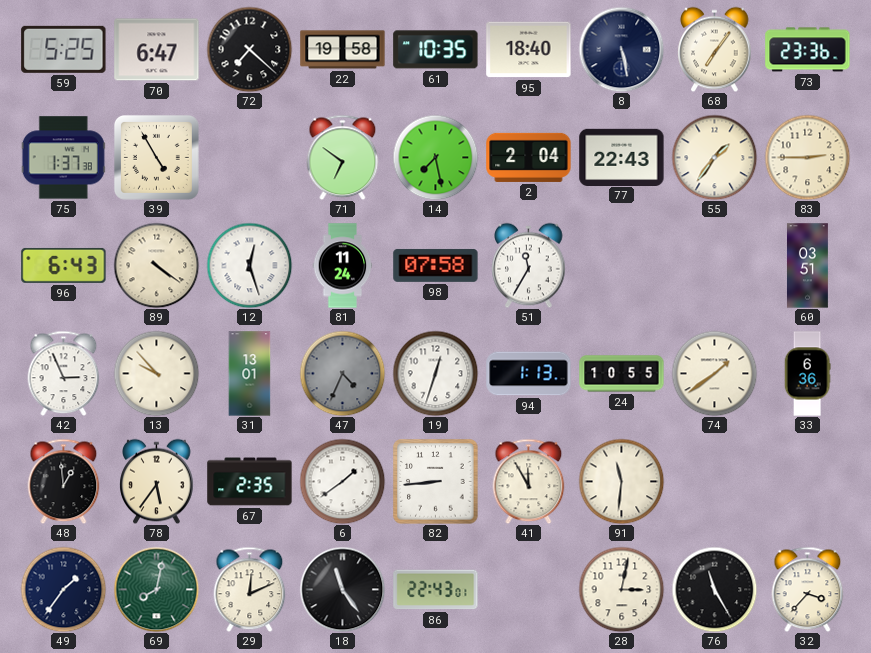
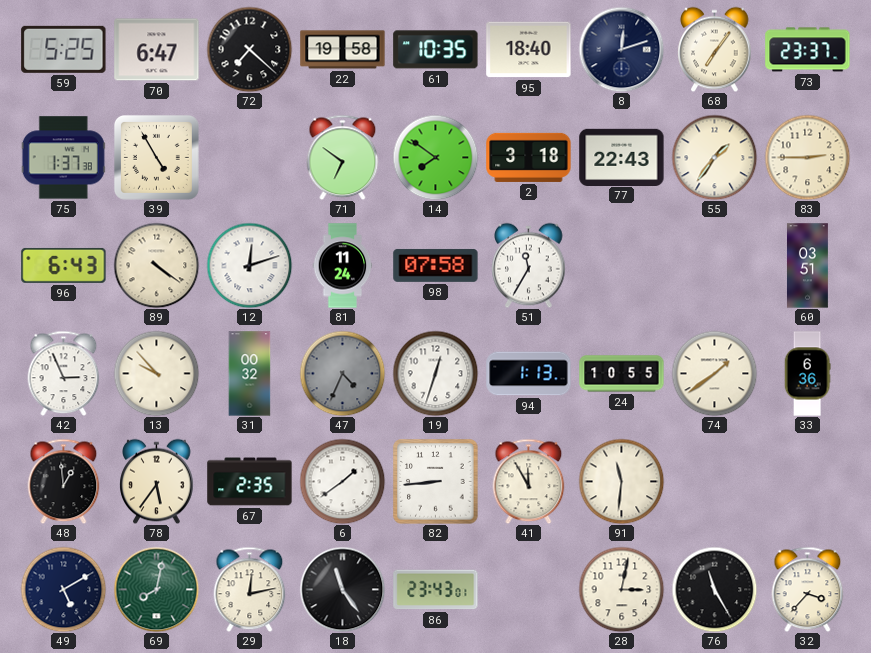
8: 5:28 -> 12:12 (621, 49)
73: 23:36 -> 23:37 (808, 50)
14: 7:28 -> 7:51 (435, 157)
2: 2:04 -> 3:18 (529, 157)
12: 12:27 -> 12:12 (249, 265)
31: 13:01 -> 00:32 (250, 374)
49: 1:36 -> 5:10 (63, 589)
29: 12:11 -> 12:13 (250, 589)
86: 22:43 -> 23:43 (436, 590)
